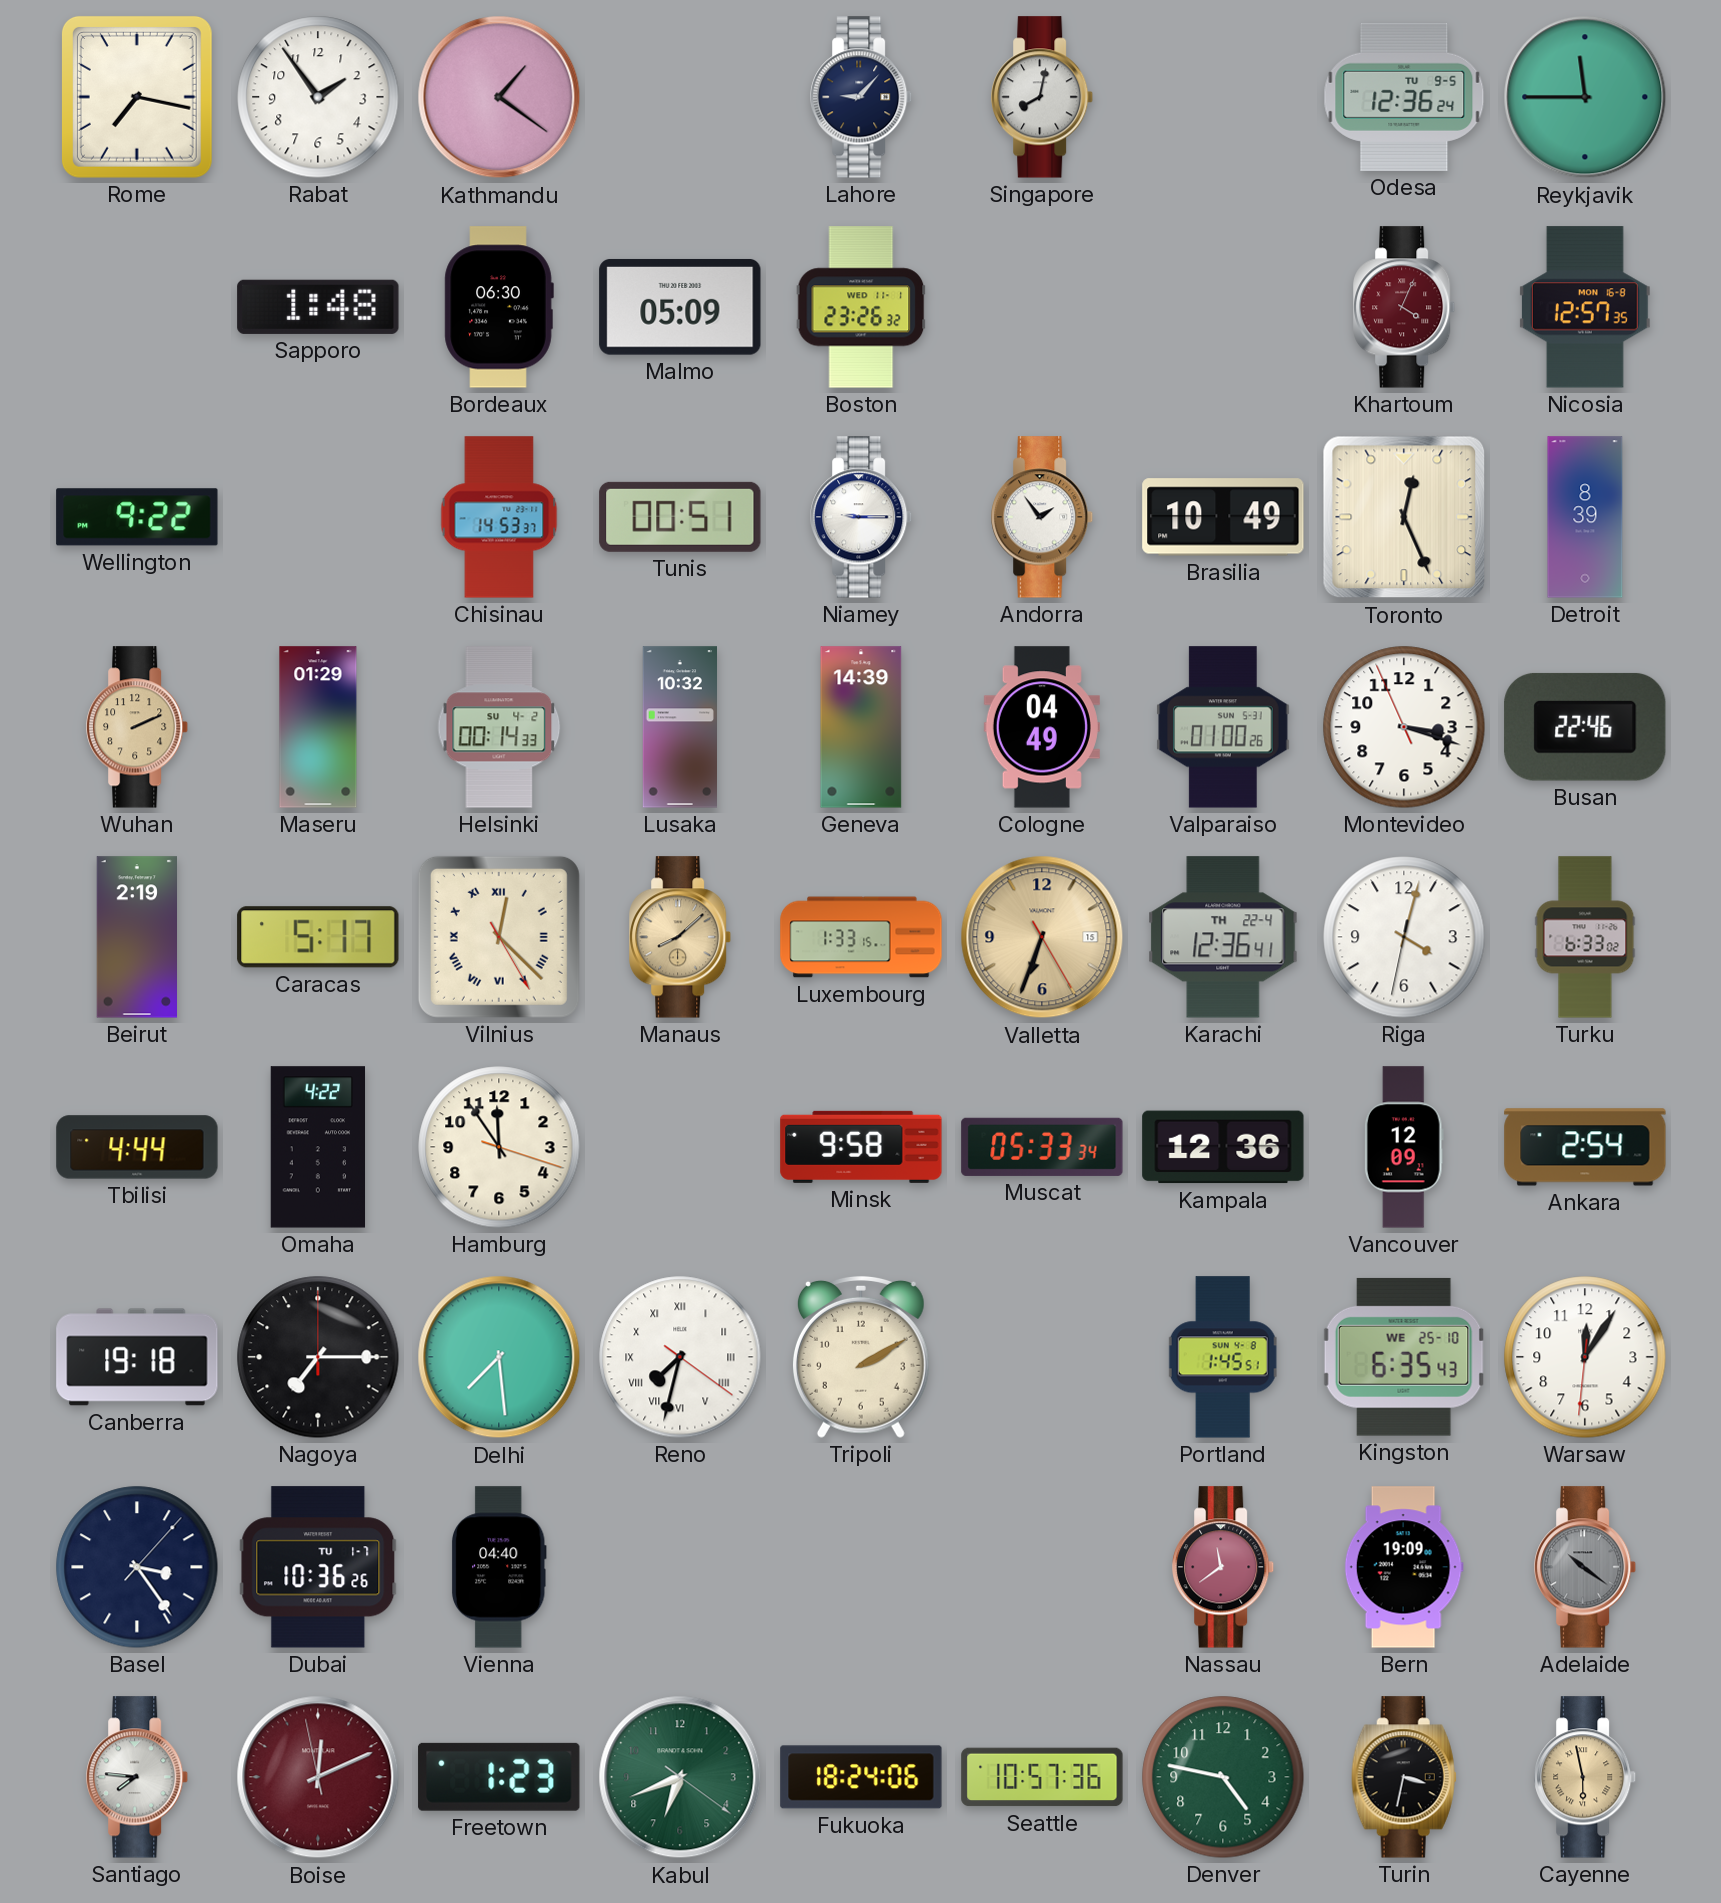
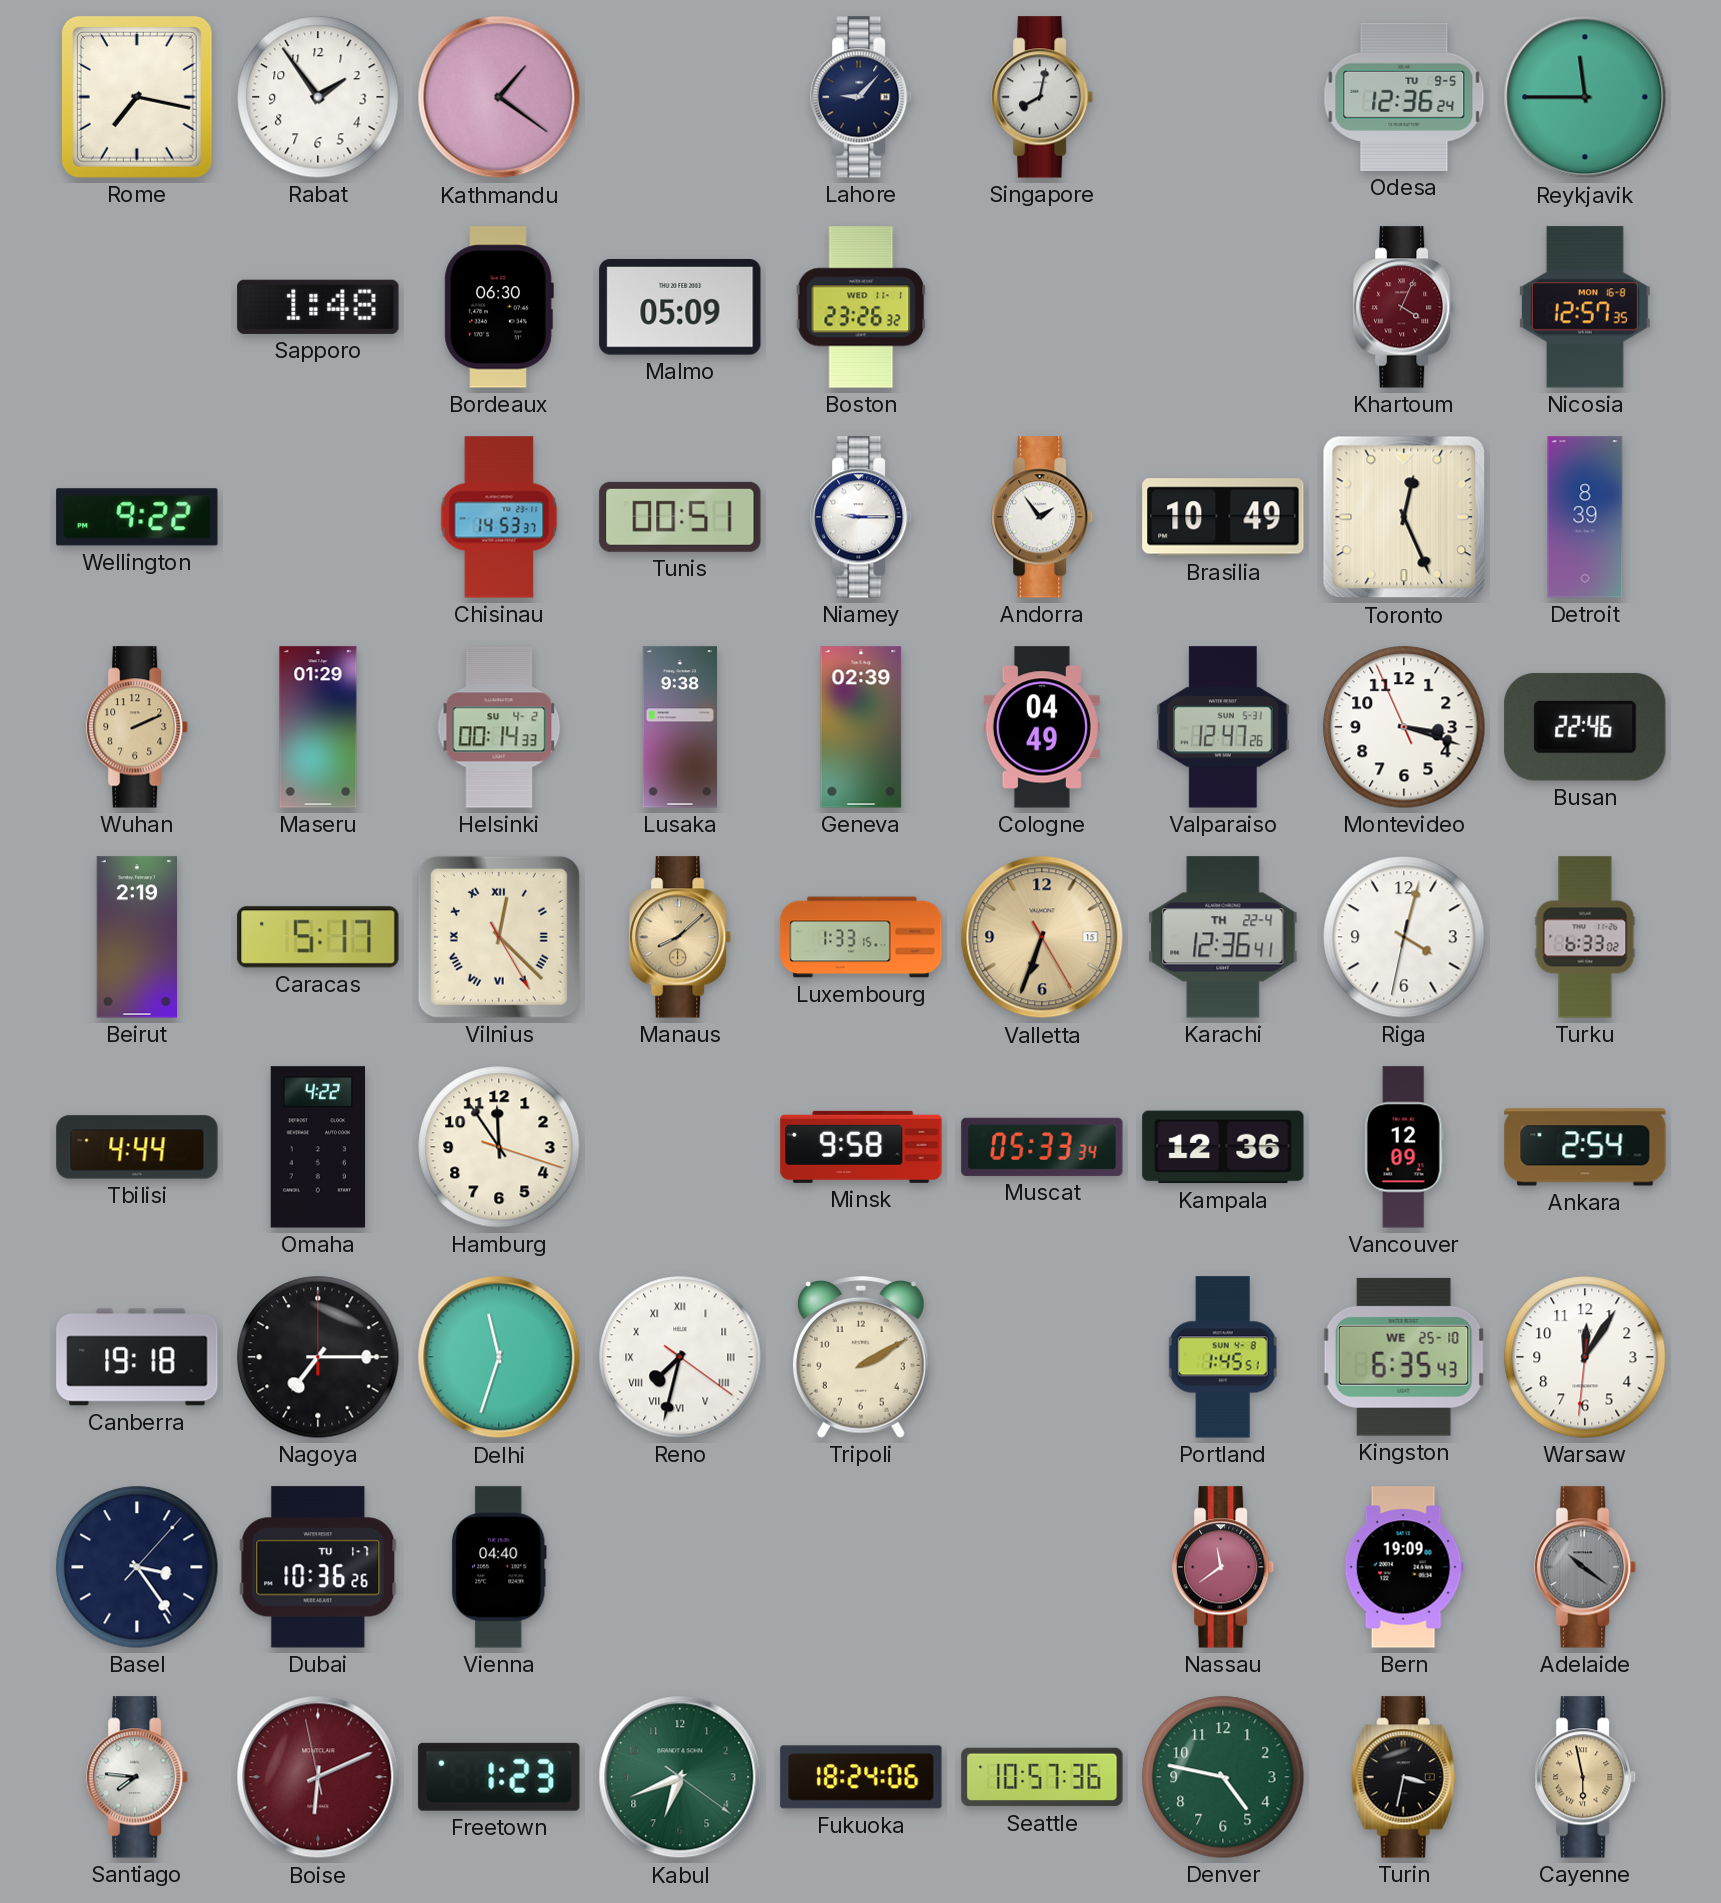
Lusaka: 10:32 -> 9:38 (679, 727)
Geneva: 14:39 -> 02:39 (861, 727)
Valparaiso: 01:00 -> 12:47 (1223, 727)
Delhi: 7:29 -> 11:33 (499, 1357)
Boise: 12:10 -> 6:10 (318, 1777)
